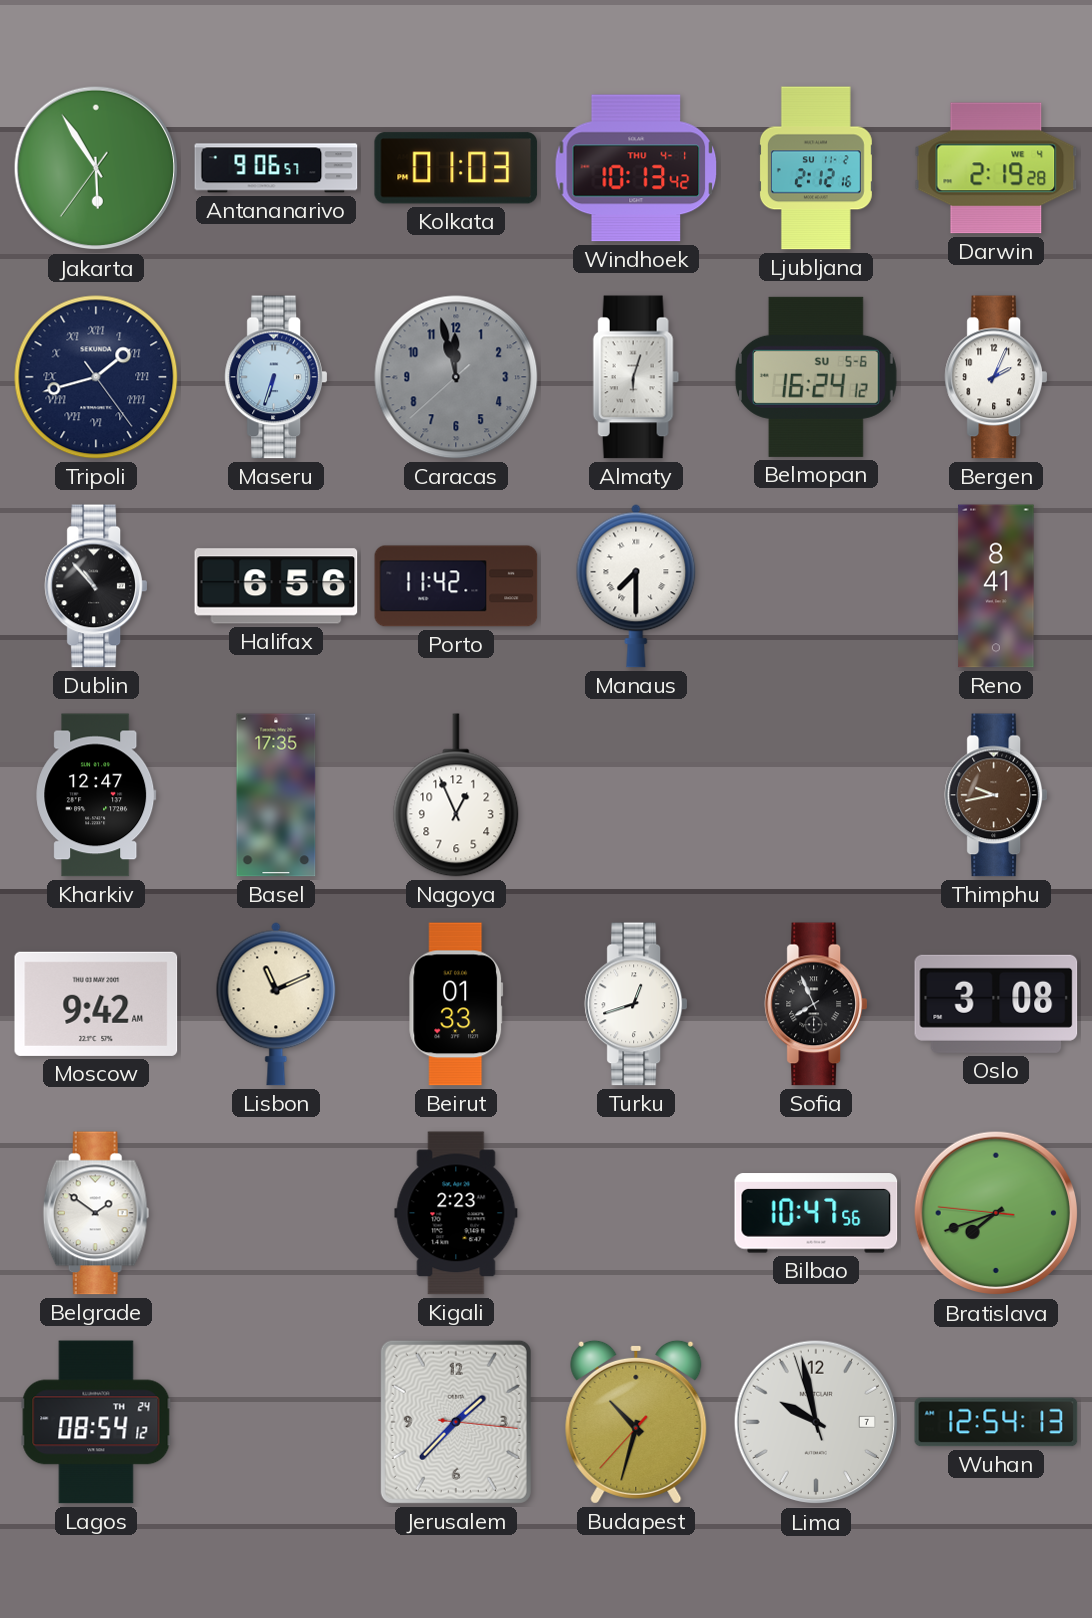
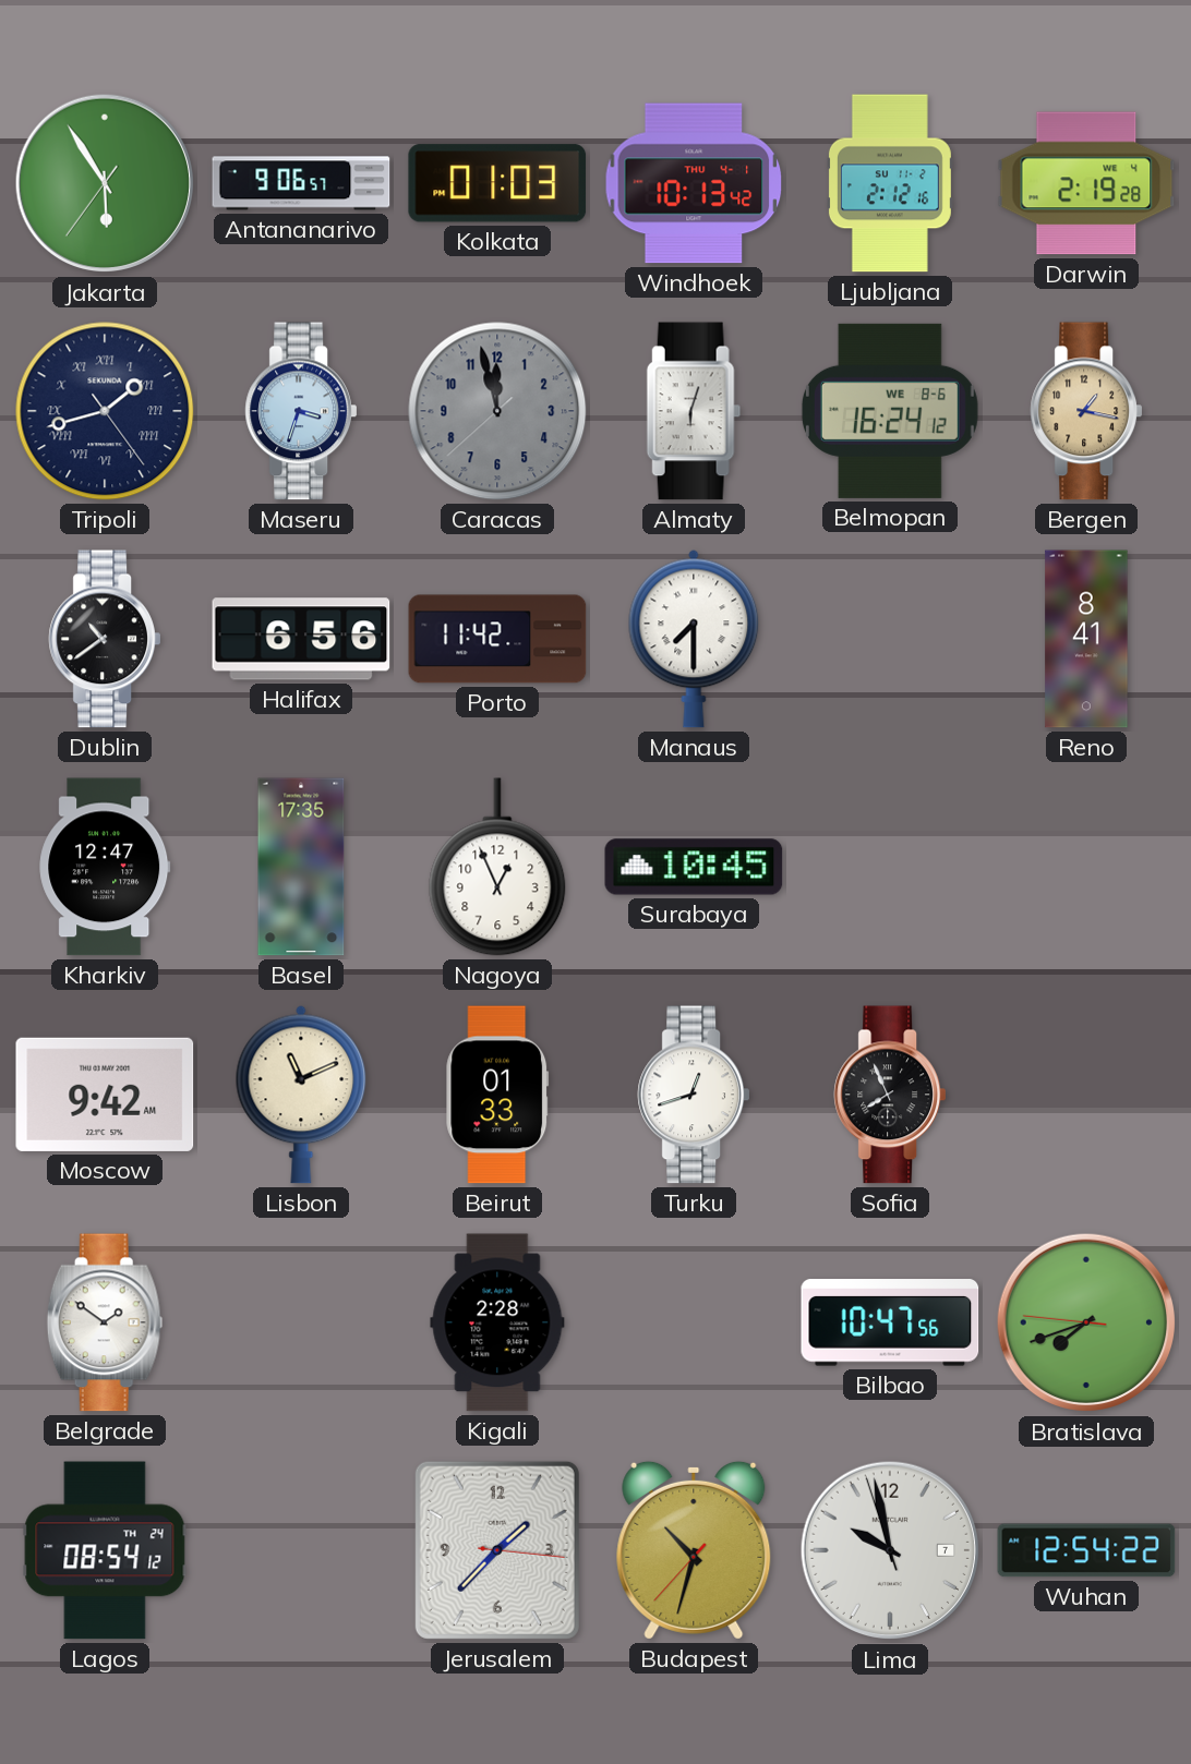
Maseru: 6:33 -> 3:33 (300, 411)
Belmopan date: SU 5-6 -> WE 8-6 (890, 411)
Bergen: 2:04 -> 1:17 (1085, 411)
Bergen dial: white -> champagne (1085, 411)
Dublin: 10:53 -> 10:39 (104, 639)
Surabaya: none -> 10:45 (694, 867)
Thimphu: 9:43 -> none (995, 795)
Oslo: 3:08 -> none (996, 1004)
Kigali: 2:23 -> 2:28 (497, 1322)
Wuhan: 12:54:13 -> 12:54:22 (1086, 1550)
